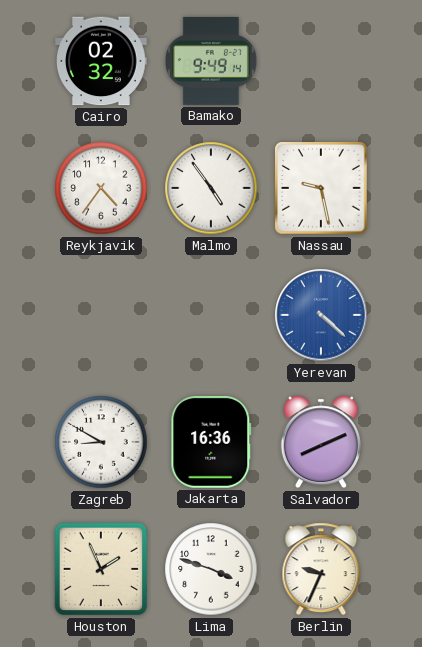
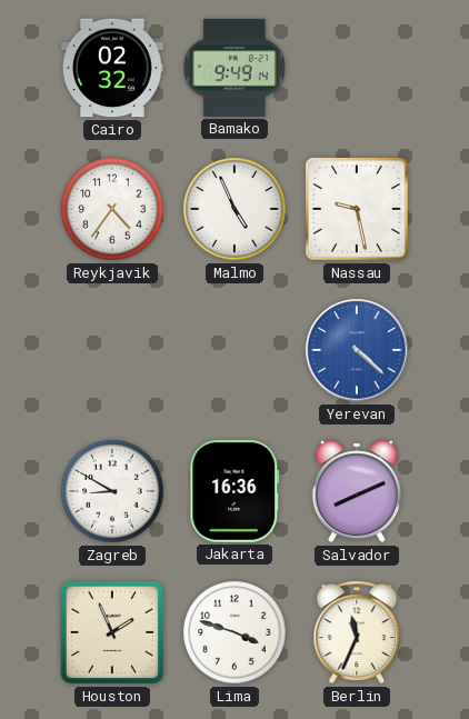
Malmo: 4:54 -> 4:56 (234, 209)
Berlin: 9:34 -> 11:34 (357, 632)
